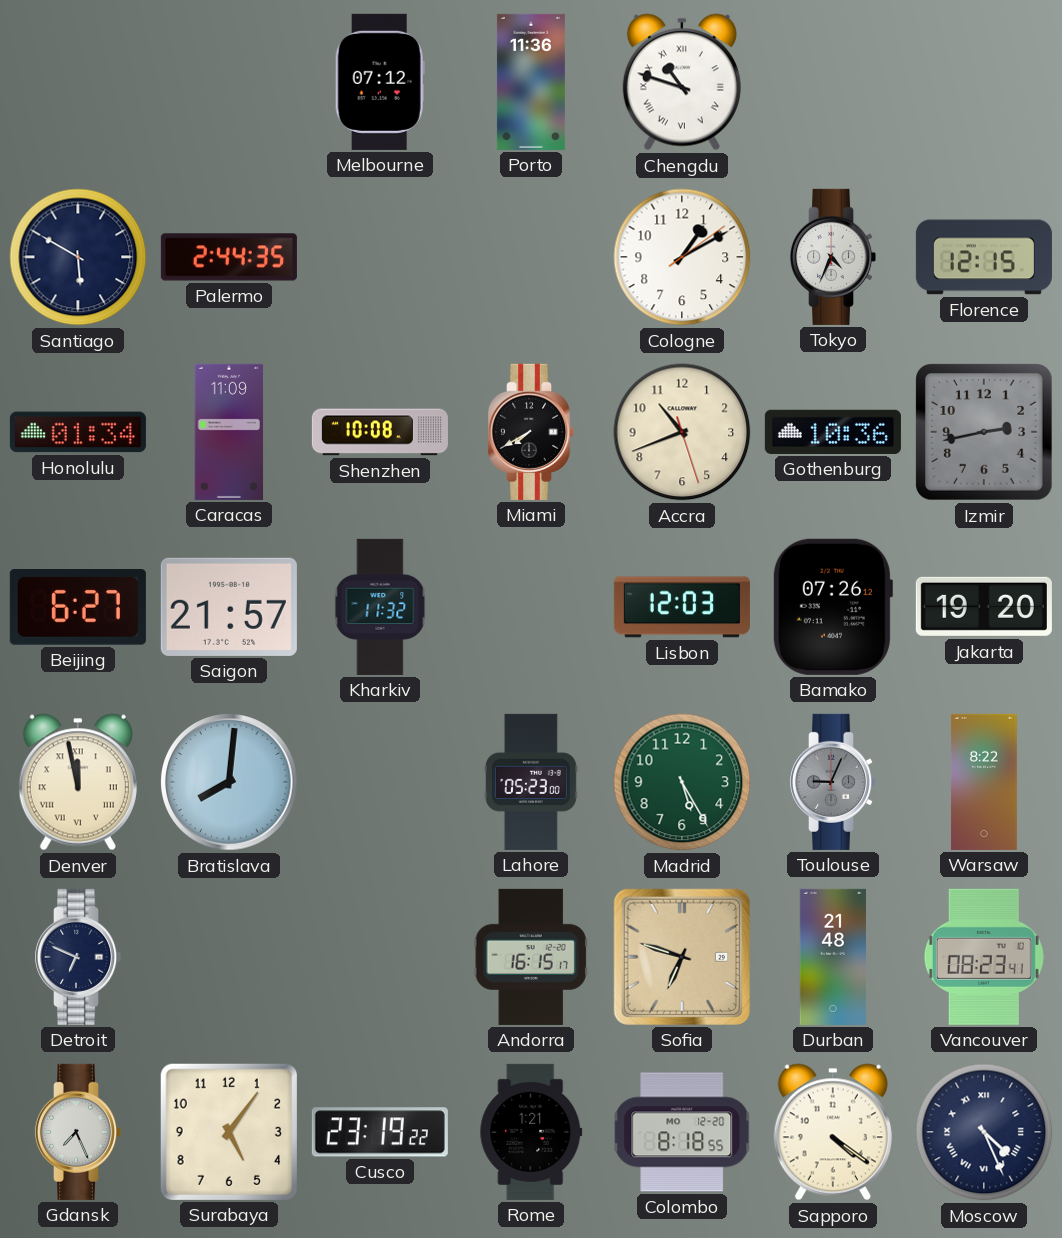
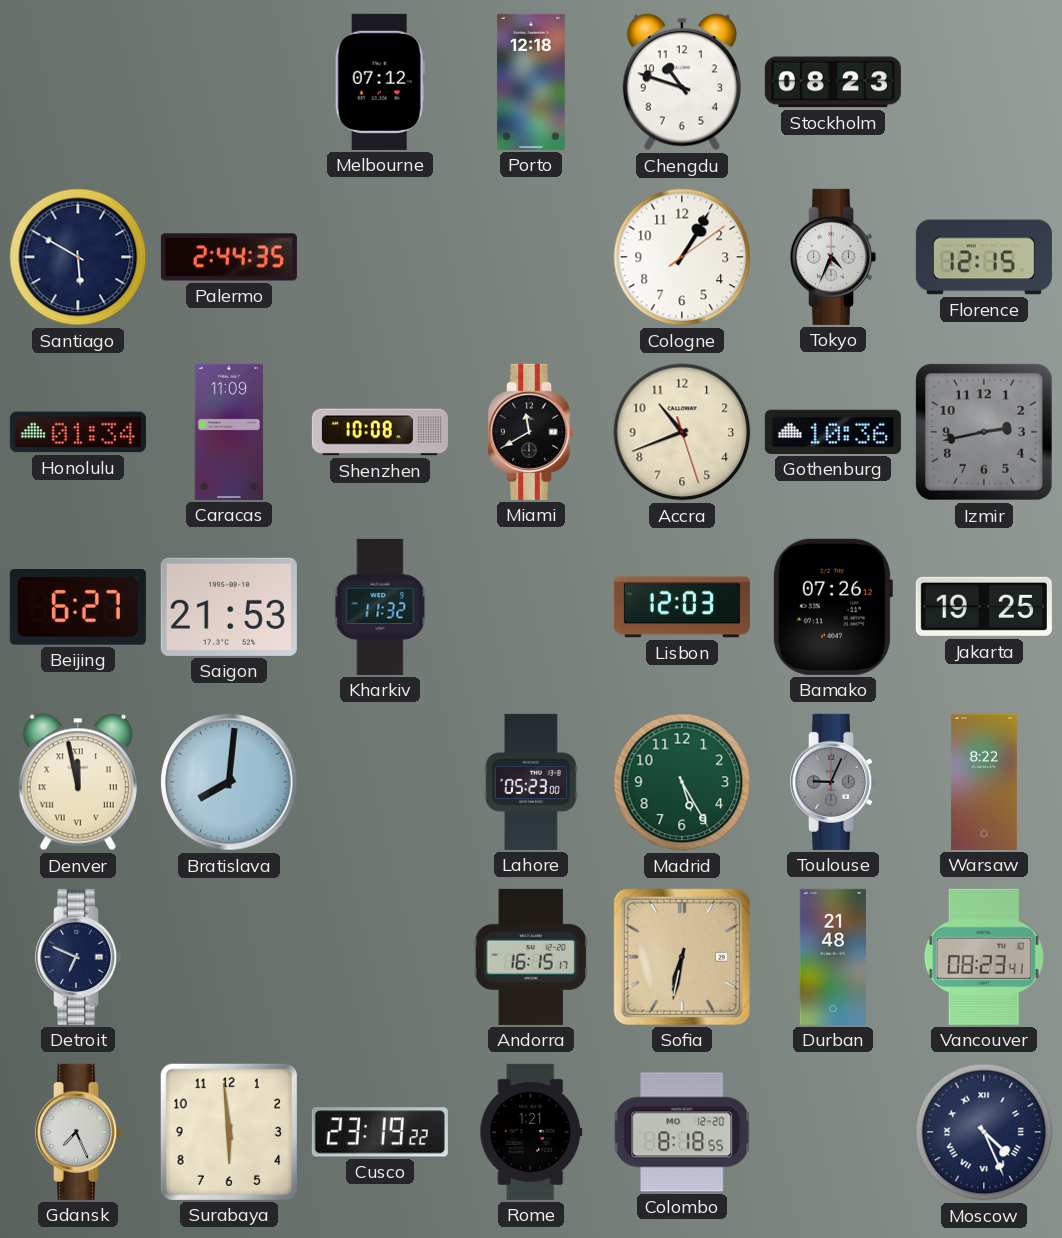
Porto: 11:36 -> 12:18 (531, 82)
Chengdu numerals: Roman -> Arabic (682, 82)
Stockholm: none -> 08:23 (833, 82)
Cologne: 1:10 -> 1:05 (682, 257)
Miami: 7:40 -> 11:40 (531, 432)
Saigon: 21:57 -> 21:53 (229, 607)
Jakarta: 19:20 -> 19:25 (984, 607)
Sofia: 6:48 -> 6:32 (682, 957)
Surabaya: 5:06 -> 5:59 (229, 1132)
Sapporo: 4:21 -> none (833, 1132)
